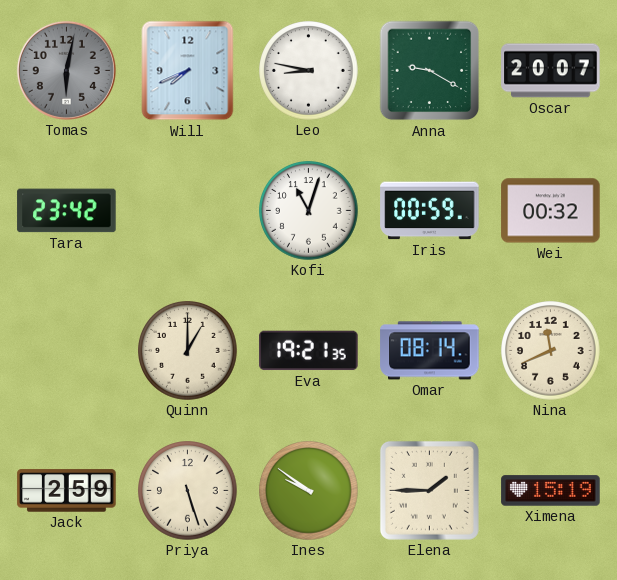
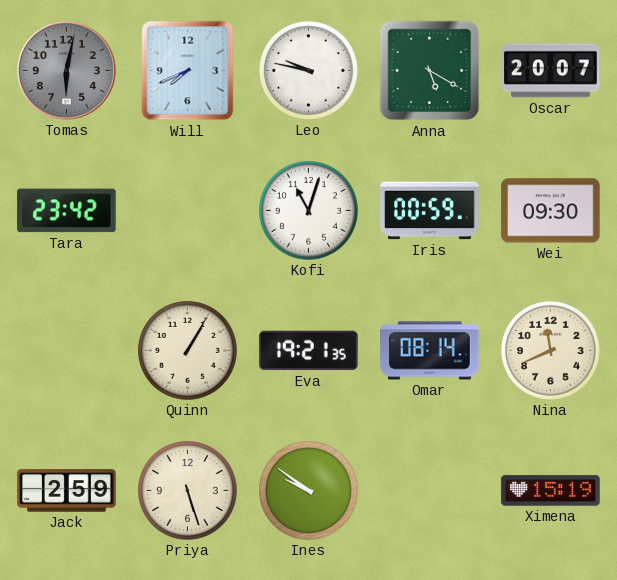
Leo: 8:47 -> 9:47 (309, 71)
Anna: 9:20 -> 5:20 (430, 71)
Wei: 00:32 -> 09:30 (551, 211)
Quinn: 1:00 -> 1:05 (188, 351)
Elena: 1:45 -> none (429, 490)
